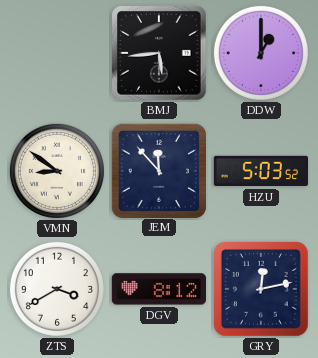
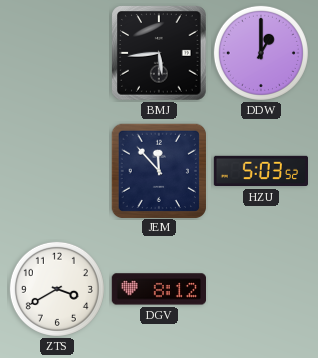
VMN: 8:51 -> none (57, 171)
GRY: 12:13 -> none (262, 290)
